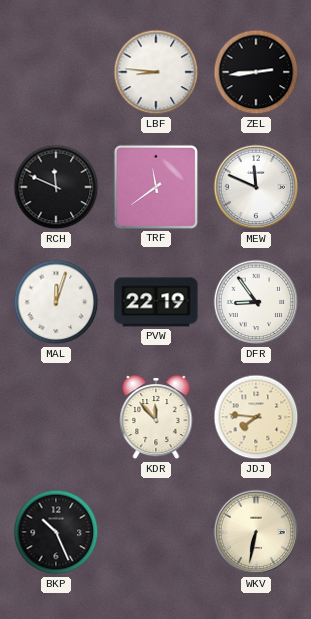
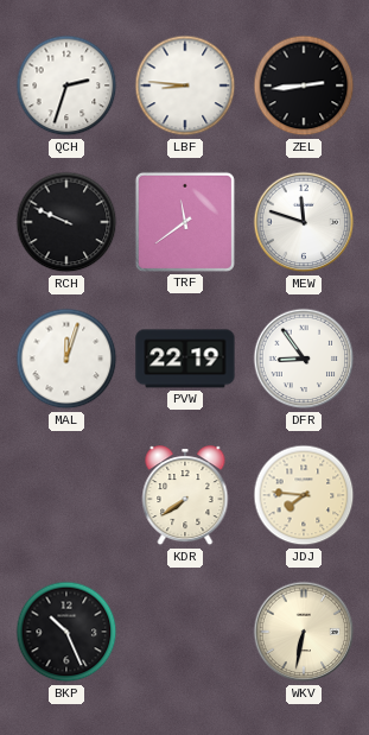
QCH: none -> 2:33 (66, 85)
RCH: 11:49 -> 9:49 (66, 222)
MEW: 11:49 -> 11:48 (304, 222)
KDR: 11:53 -> 7:39 (185, 496)
